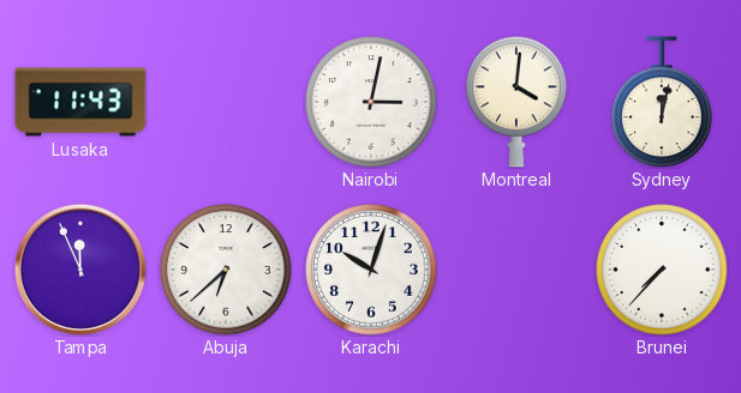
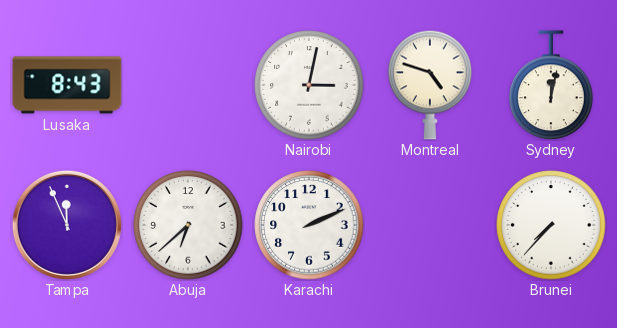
Lusaka: 11:43 -> 8:43 (67, 85)
Montreal: 4:01 -> 4:48 (430, 85)
Karachi: 10:03 -> 2:11 (309, 225)
